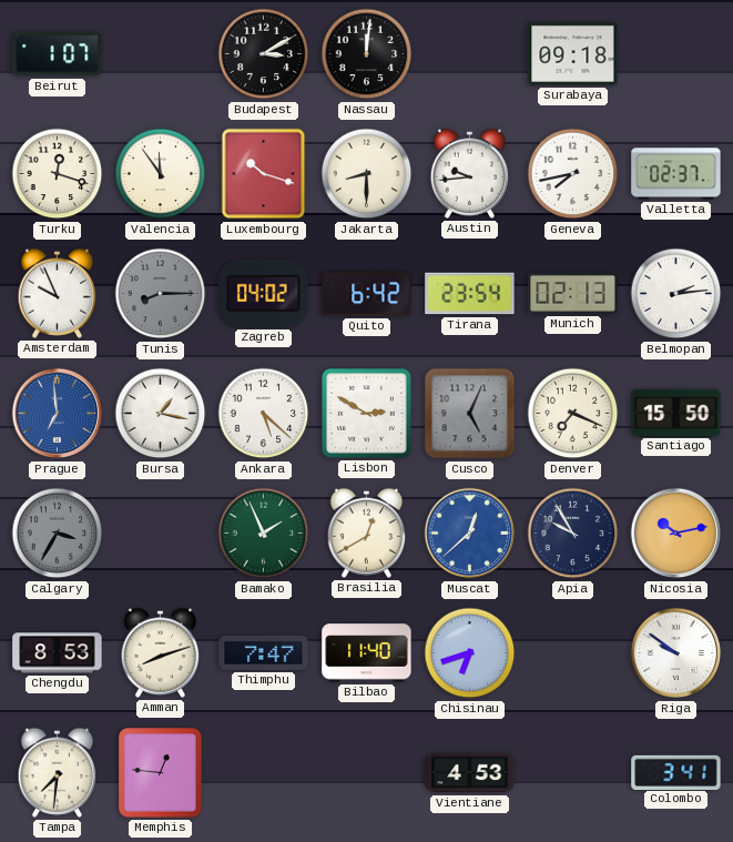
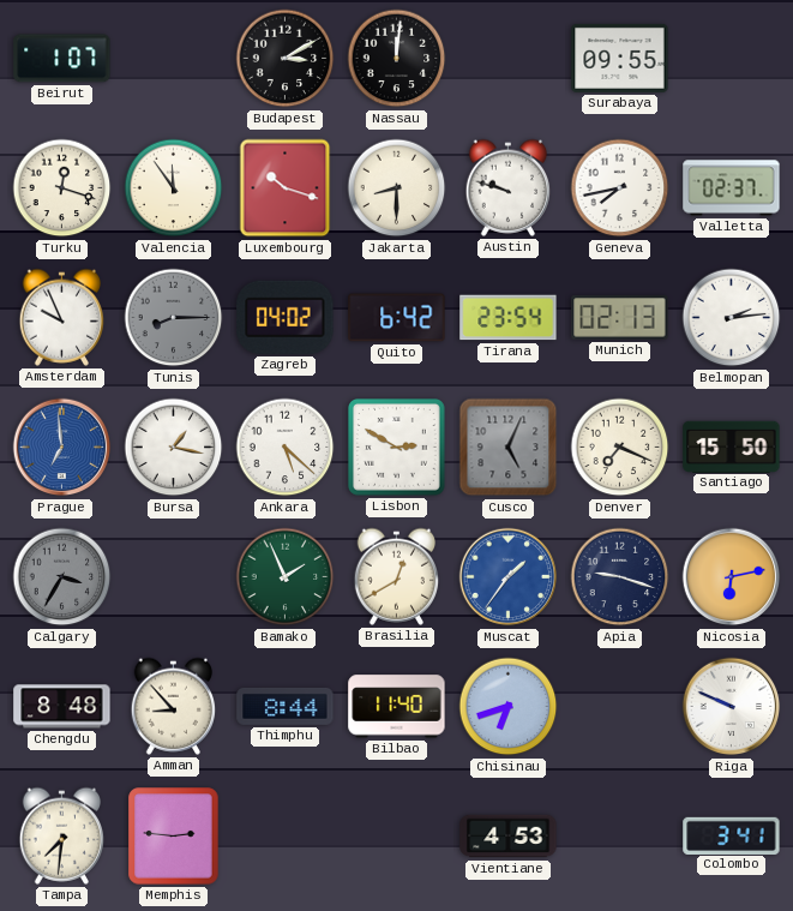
Surabaya: 09:18 -> 09:55 (620, 58)
Austin: 9:44 -> 9:48 (509, 187)
Muscat: 12:38 -> 1:36 (509, 577)
Apia: 9:55 -> 9:18 (620, 577)
Nicosia: 10:13 -> 6:13 (732, 577)
Chengdu: 8:53 -> 8:48 (62, 707)
Amman: 8:12 -> 8:53 (174, 706)
Thimphu: 7:47 -> 8:44 (286, 706)
Riga: 9:51 -> 9:49 (732, 707)
Memphis: 12:46 -> 2:46 (174, 837)
